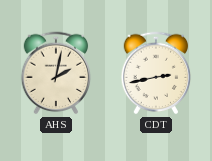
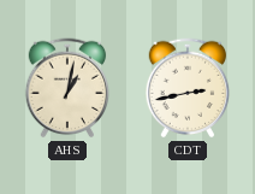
AHS: 2:02 -> 1:02 (67, 88)
